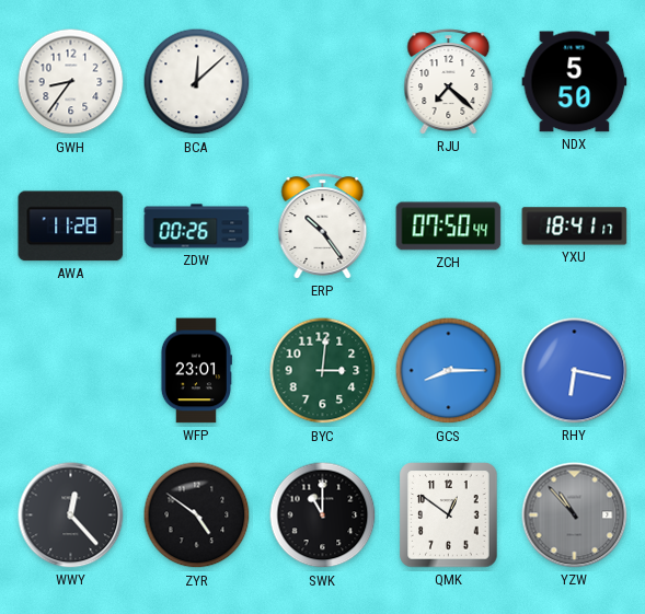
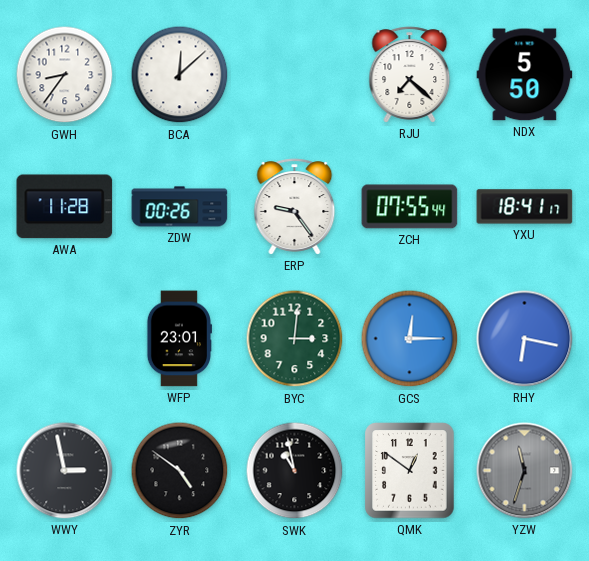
ERP: 10:24 -> 9:24 (295, 207)
ZCH: 07:50 -> 07:55 (410, 207)
GCS: 8:15 -> 12:15 (410, 339)
WWY: 12:23 -> 2:58 (65, 471)
SWK: 11:00 -> 10:58 (295, 471)
YZW: 10:53 -> 11:33 (525, 471)
